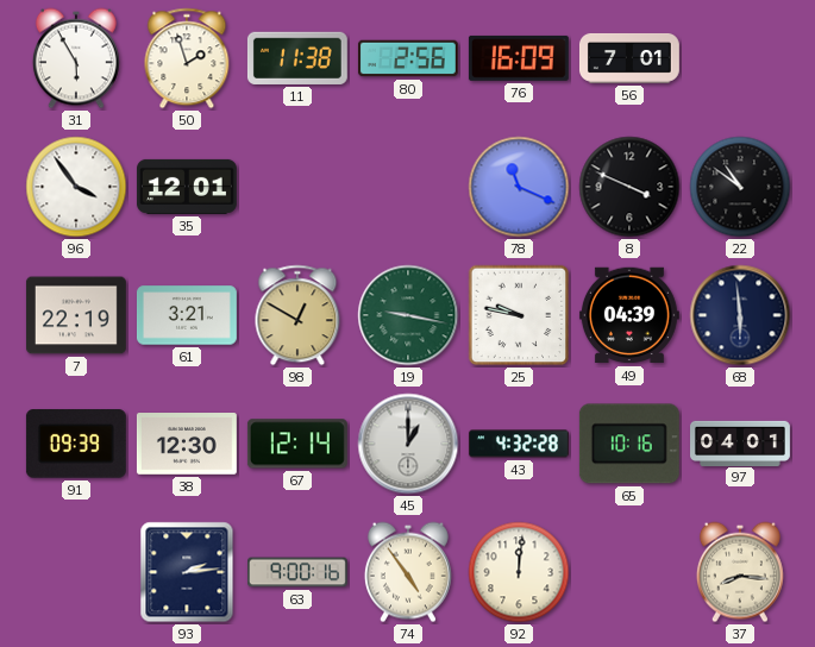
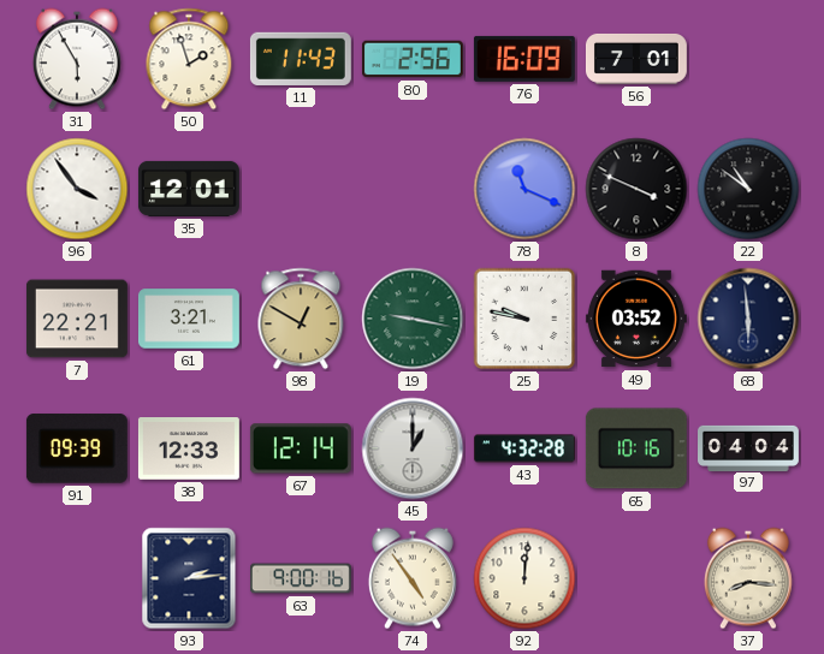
11: 11:38 -> 11:43 (301, 59)
7: 22:19 -> 22:21 (77, 319)
49: 04:39 -> 03:52 (636, 319)
38: 12:30 -> 12:33 (189, 448)
97: 04:01 -> 04:04 (749, 447)
